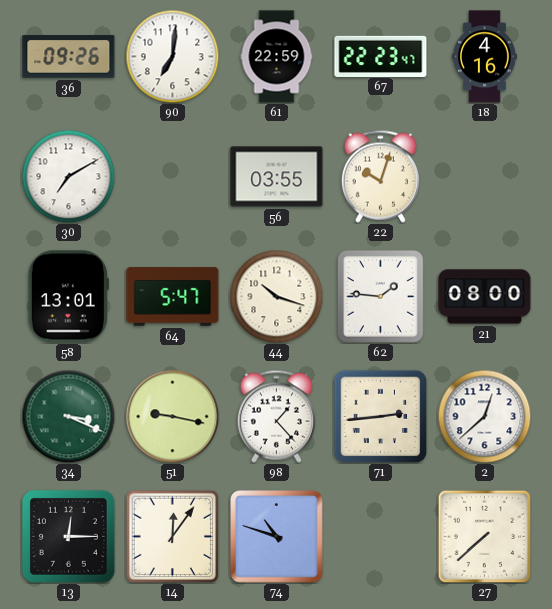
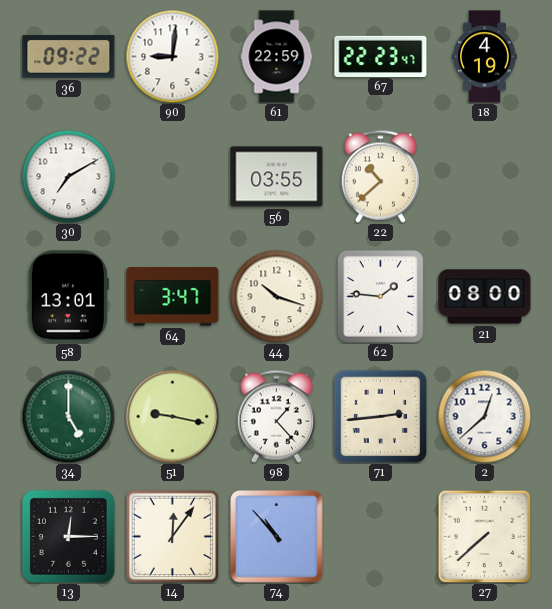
36: 09:26 -> 09:22 (69, 57)
90: 7:01 -> 9:01 (172, 56)
18: 4:16 -> 4:19 (485, 57)
22: 10:03 -> 10:38 (380, 176)
64: 5:47 -> 3:47 (173, 297)
34: 3:19 -> 5:00 (68, 416)
74: 10:48 -> 10:53 (277, 537)
